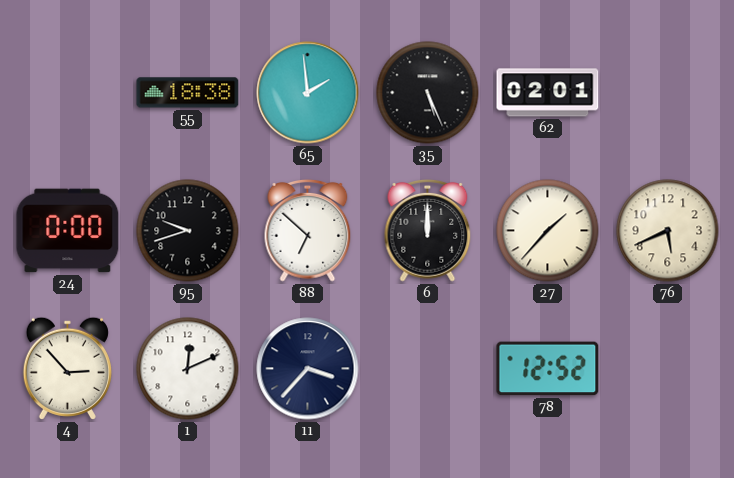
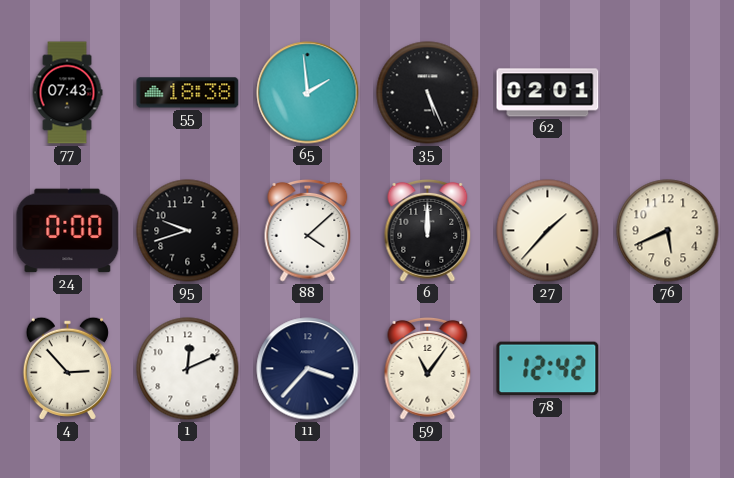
77: none -> 07:43 (67, 93)
88: 6:52 -> 4:08 (308, 231)
59: none -> 11:06 (428, 369)
78: 12:52 -> 12:42 (548, 369)
